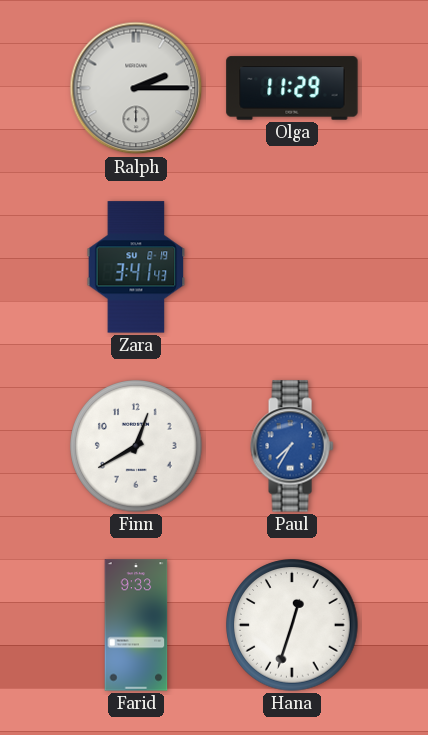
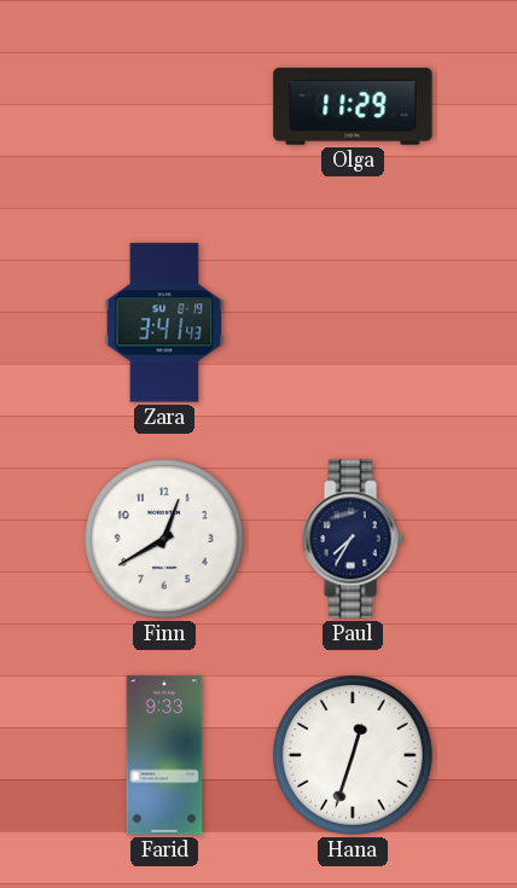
Ralph: 2:15 -> none (136, 88)
Paul dial: blue -> navy (353, 539)
